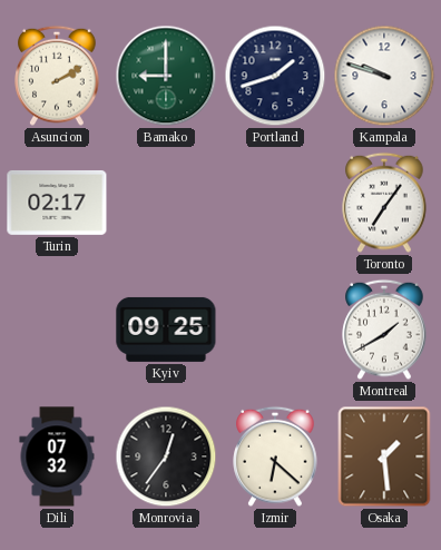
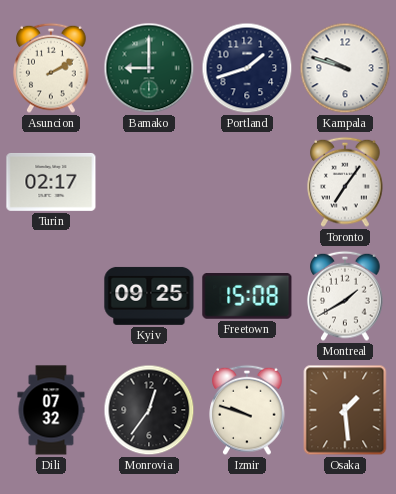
Freetown: none -> 15:08 (247, 297)
Izmir: 6:22 -> 9:48 (247, 410)
